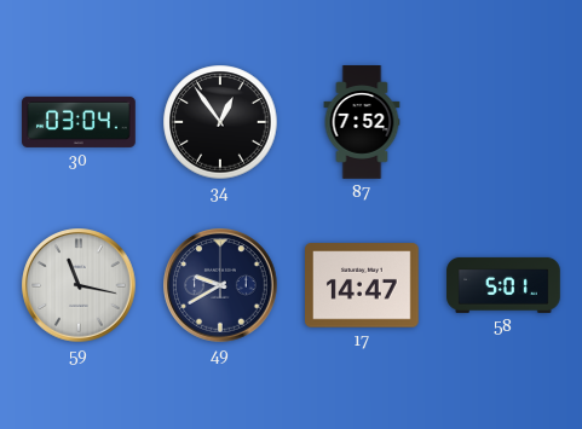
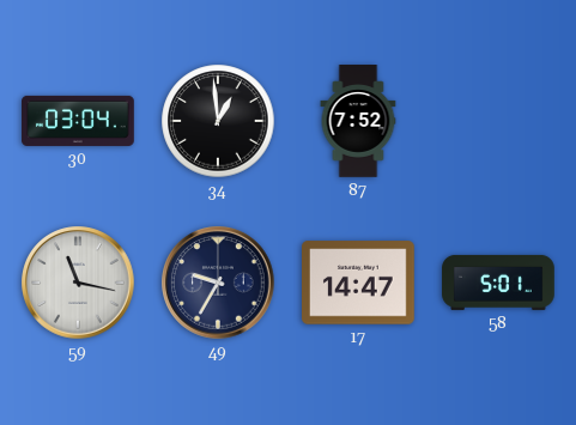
34: 12:54 -> 12:59 (218, 121)
49: 9:40 -> 9:35 (218, 283)
